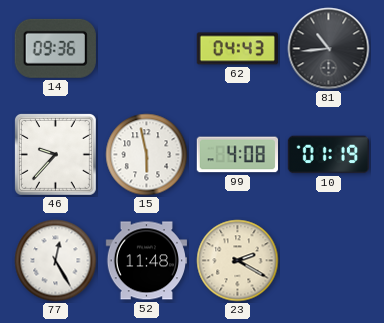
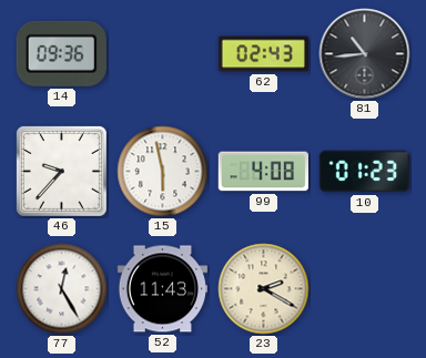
62: 04:43 -> 02:43 (263, 54)
10: 01:19 -> 01:23 (364, 172)
52: 11:48 -> 11:43 (162, 289)
